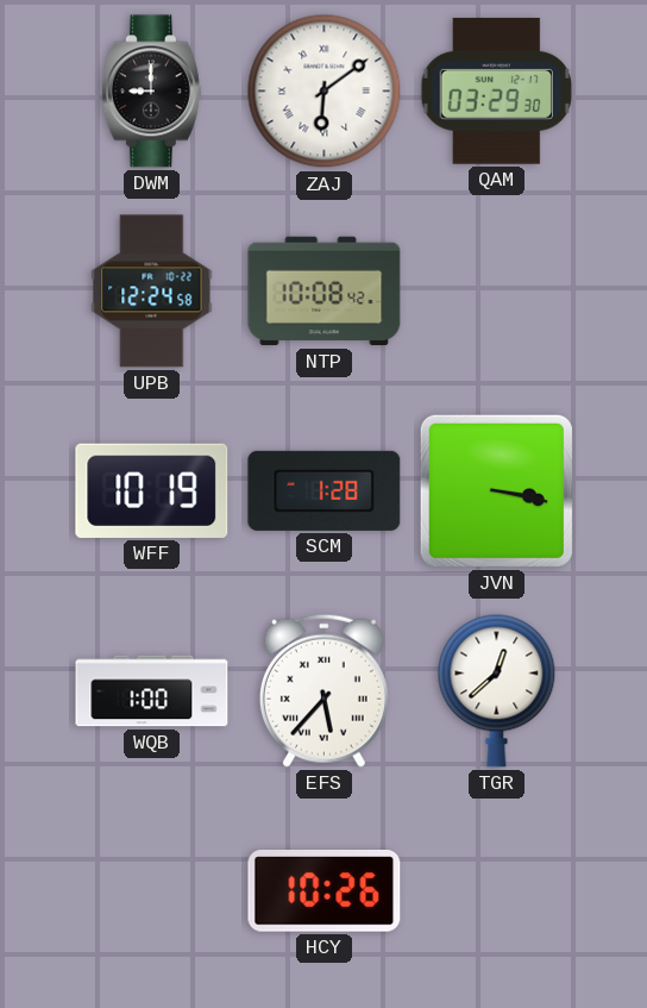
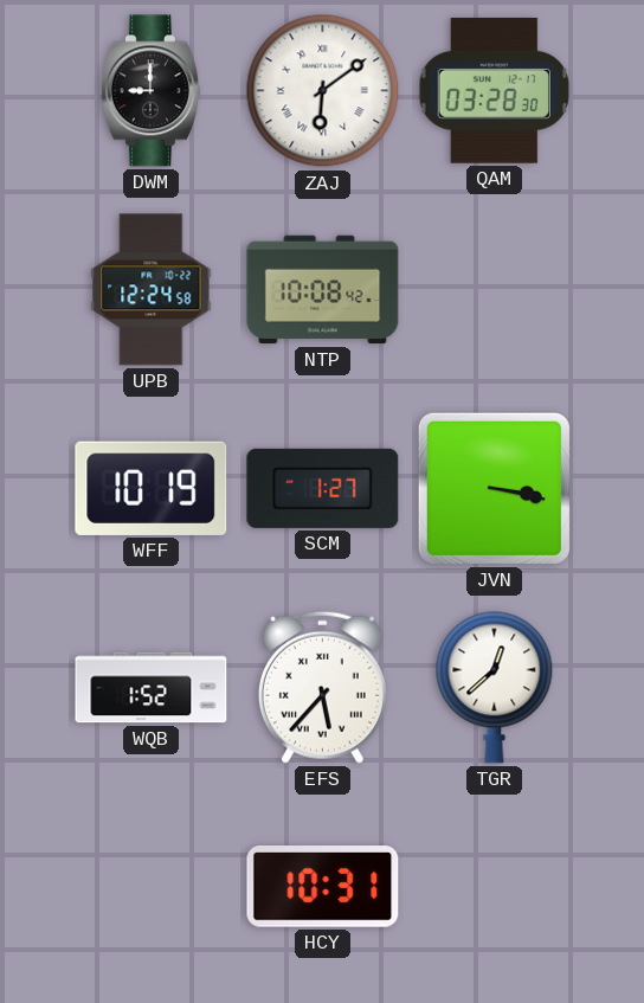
QAM: 03:29 -> 03:28 (494, 91)
SCM: 1:28 -> 1:27 (323, 488)
WQB: 1:00 -> 1:52 (152, 688)
HCY: 10:26 -> 10:31 (323, 887)
